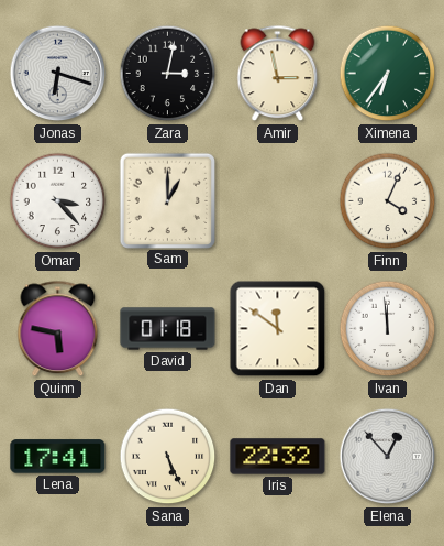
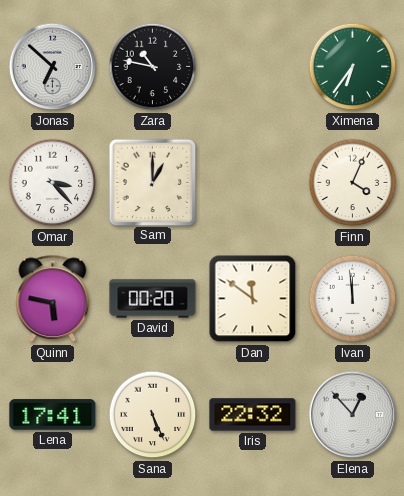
Jonas: 6:18 -> 6:52 (53, 67)
Zara: 3:02 -> 10:47 (153, 67)
Amir: 2:58 -> none (278, 74)
David: 01:18 -> 00:20 (153, 299)
